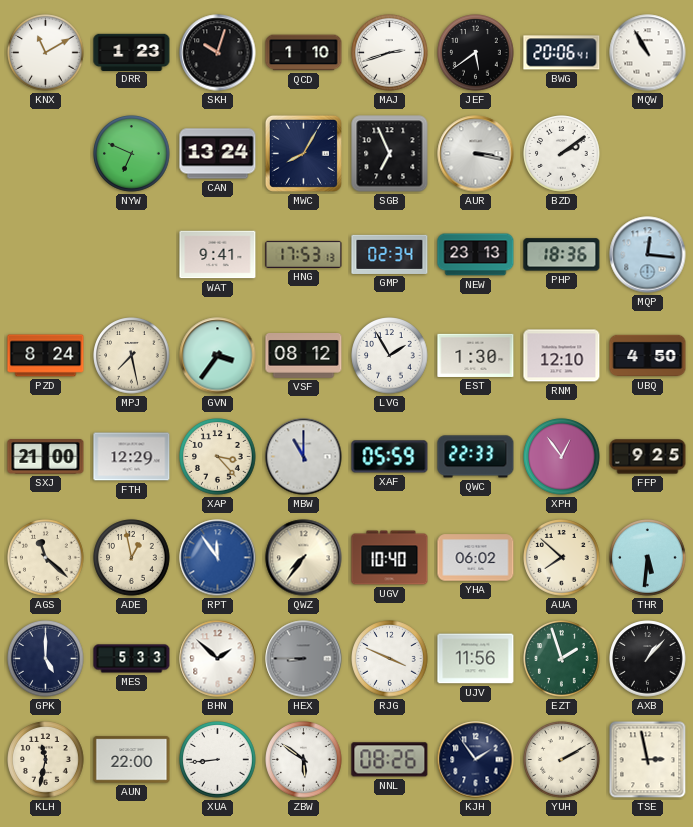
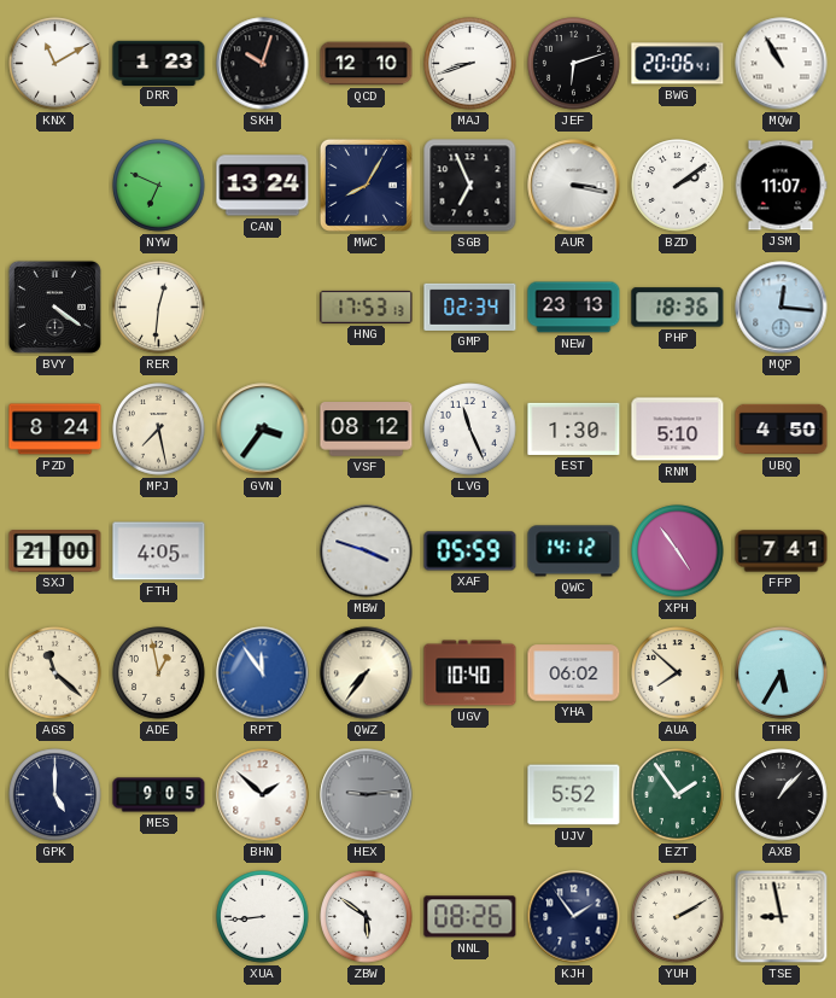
QCD: 1:10 -> 12:10 (367, 64)
MAJ: 2:42 -> 8:42 (470, 64)
JEF: 5:39 -> 6:12 (574, 64)
JSM: none -> 11:07 (781, 186)
BVY: none -> 4:21 (54, 307)
RER: none -> 12:31 (159, 308)
WAT: 9:41 -> none (218, 255)
LVG: 1:55 -> 11:26 (470, 430)
RNM: 12:10 -> 5:10 (678, 430)
FTH: 12:29 -> 4:05 (159, 551)
XAP: 3:23 -> none (218, 457)
MBW: 11:00 -> 3:48 (367, 551)
QWC: 22:33 -> 14:12 (574, 551)
XPH: 12:54 -> 4:54 (678, 551)
FFP: 9:25 -> 7:41 (782, 551)
THR: 5:31 -> 5:35 (782, 673)
MES: 5:33 -> 9:05 (159, 795)
HEX: 8:45 -> 9:14 (367, 795)
RJG: 3:49 -> none (390, 659)
UJV: 11:56 -> 5:52 (574, 795)
EZT: 1:57 -> 1:54 (678, 795)
KLH: 11:32 -> none (46, 760)
AUN: 22:00 -> none (132, 760)
TSE: 2:58 -> 8:58 (782, 917)
